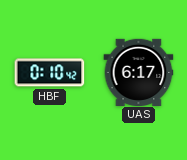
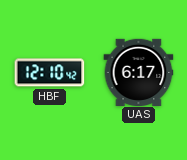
HBF: 0:10 -> 12:10 (50, 73)
